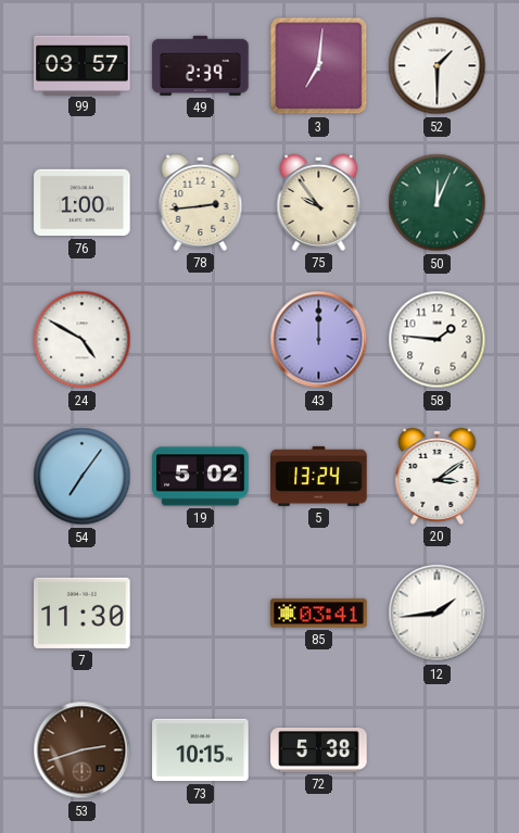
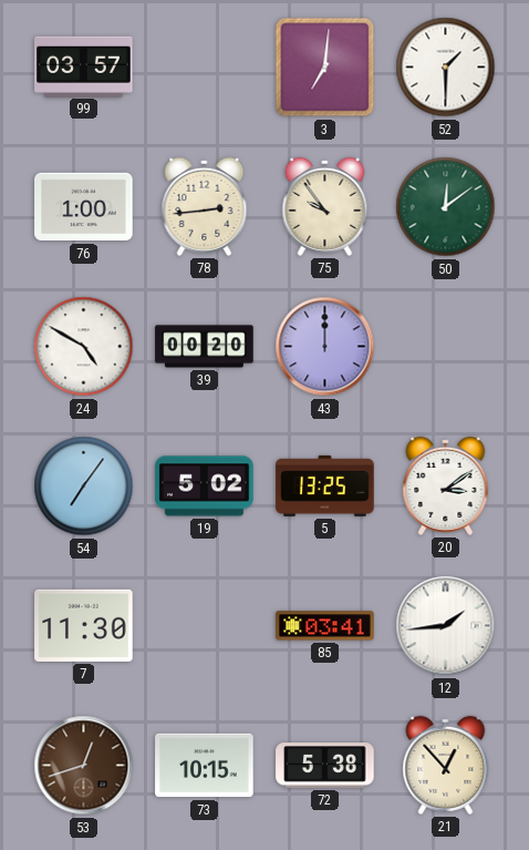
49: 2:39 -> none (201, 65)
50: 12:04 -> 12:09 (446, 207)
39: none -> 00:20 (205, 347)
58: 1:46 -> none (438, 340)
5: 13:24 -> 13:25 (325, 485)
53: 2:42 -> 12:42 (84, 766)
21: none -> 12:53 (446, 765)
